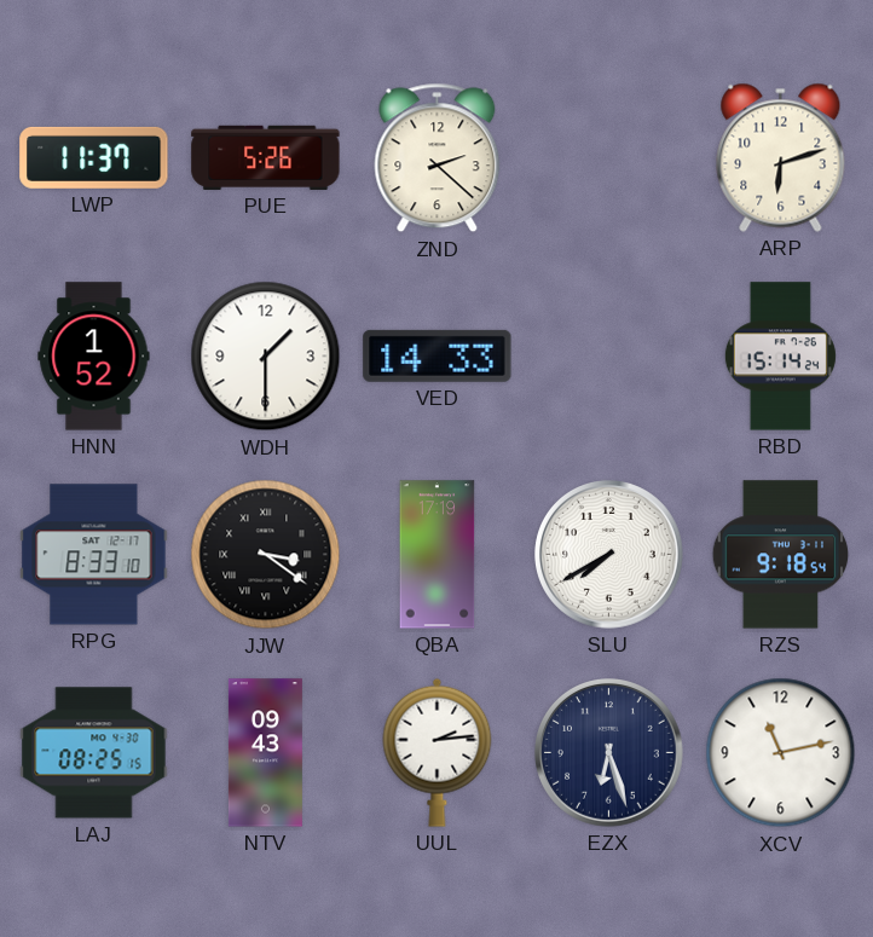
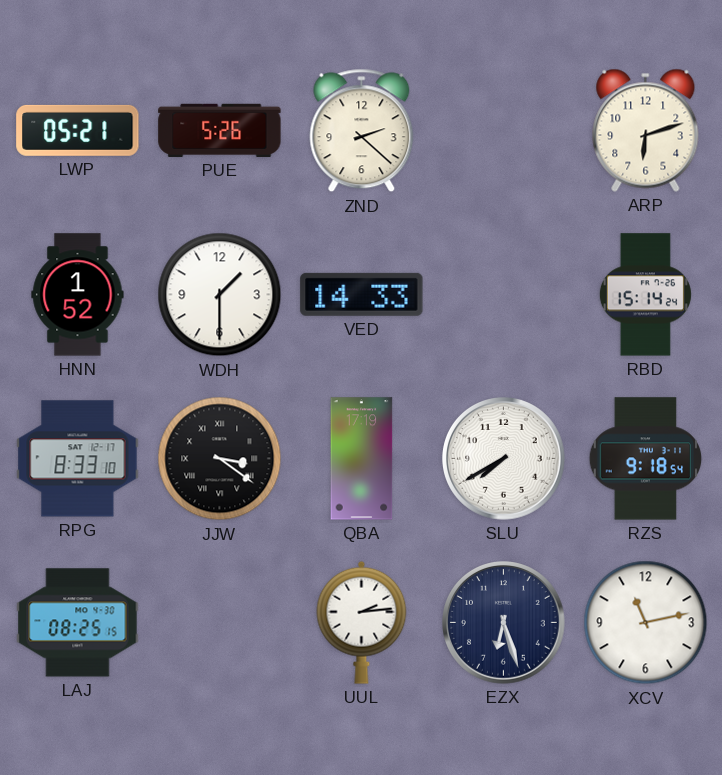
LWP: 11:37 -> 05:21 (78, 130)
NTV: 09:43 -> none (265, 753)
